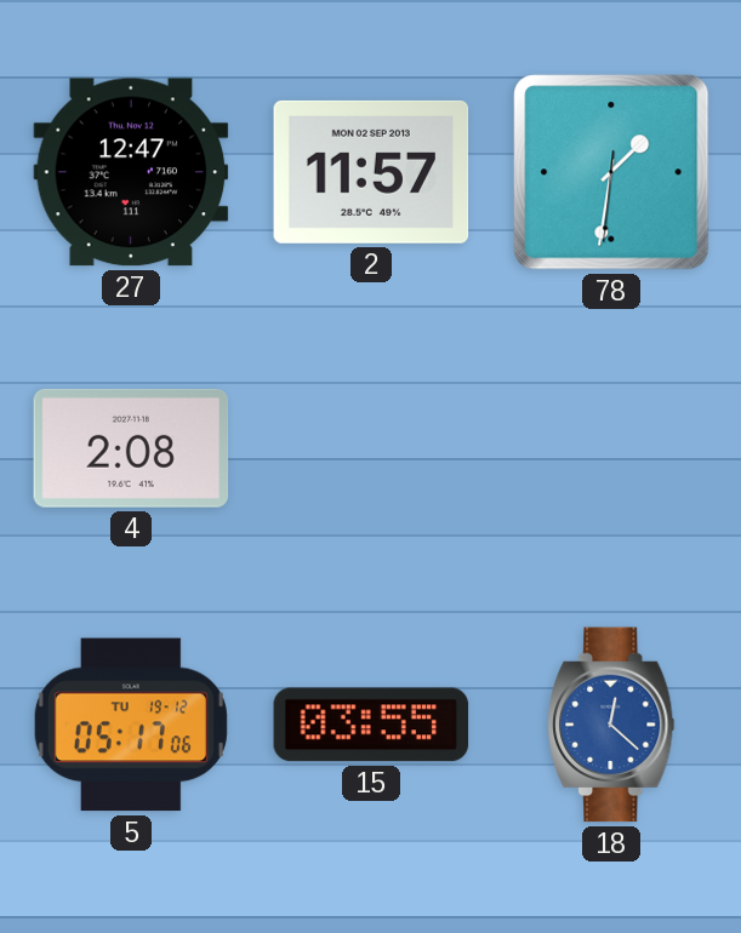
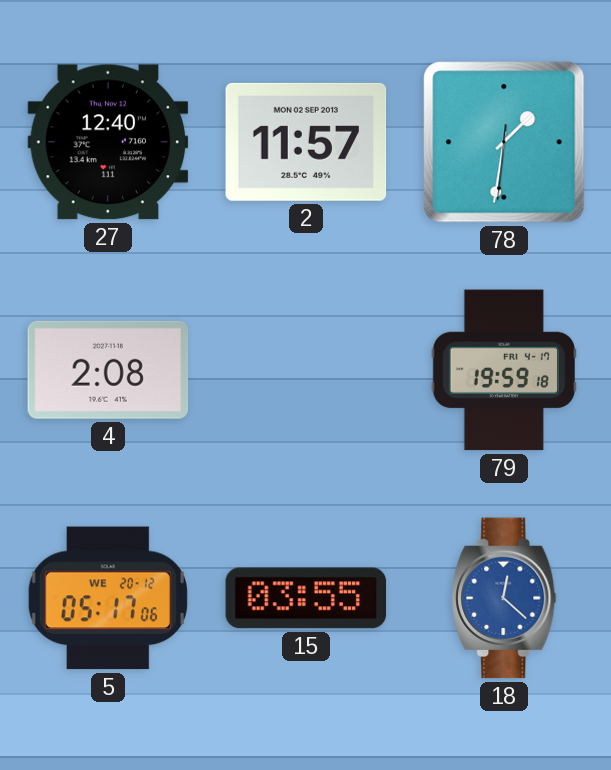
27: 12:47 -> 12:40 (108, 142)
79: none -> 19:59 (504, 370)
5 date: TU 19-12 -> WE 20-12 (108, 598)
